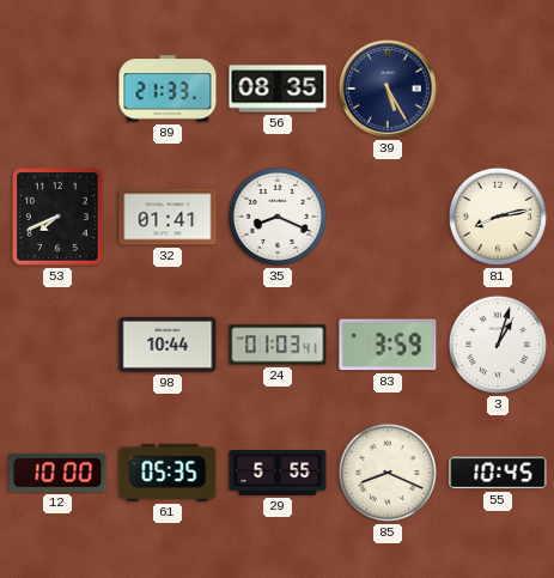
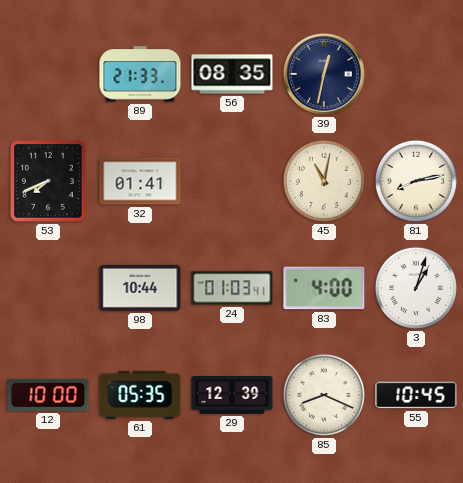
39: 5:25 -> 12:32 (324, 74)
35: 8:19 -> none (278, 217)
45: none -> 11:02 (324, 181)
83: 3:59 -> 4:00 (324, 288)
29: 5:55 -> 12:39 (232, 395)
